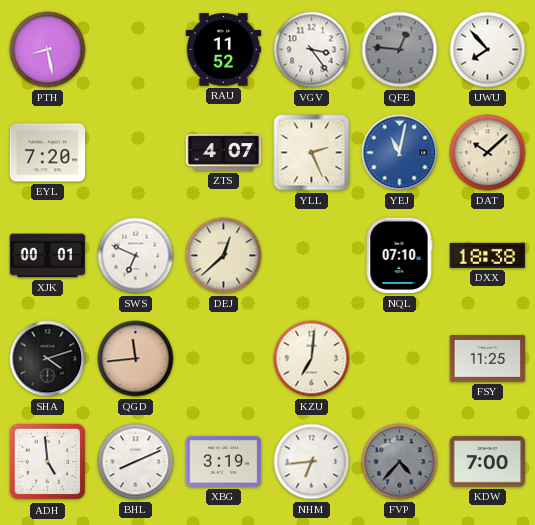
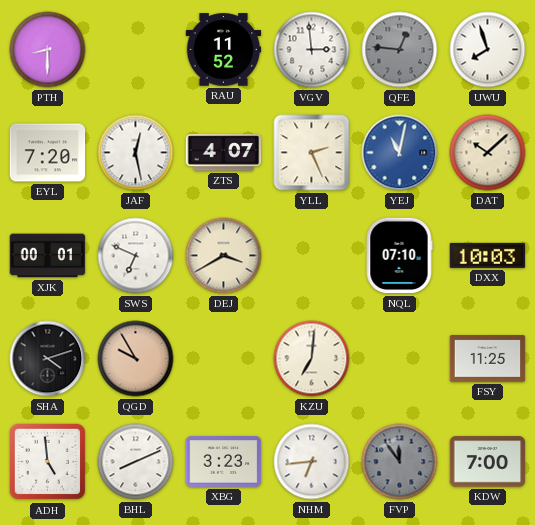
PTH: 8:28 -> 8:30 (48, 50)
VGV: 3:24 -> 2:59 (312, 50)
UWU: 7:53 -> 7:57 (488, 50)
JAF: none -> 12:28 (136, 153)
DEJ: 12:38 -> 3:40 (224, 256)
DXX: 18:38 -> 10:03 (488, 255)
QGD: 11:44 -> 9:55 (136, 359)
XBG: 3:19 -> 3:23 (224, 462)
FVP: 4:37 -> 11:54 (400, 462)
